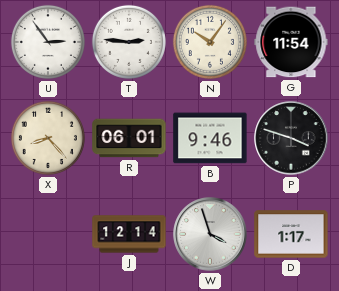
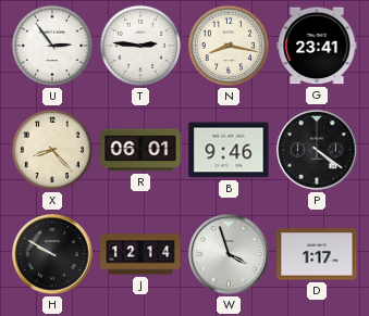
N: 10:06 -> 8:17 (229, 46)
G: 11:54 -> 23:41 (317, 46)
P: 3:48 -> 4:21 (317, 150)
H: none -> 9:50 (52, 254)
